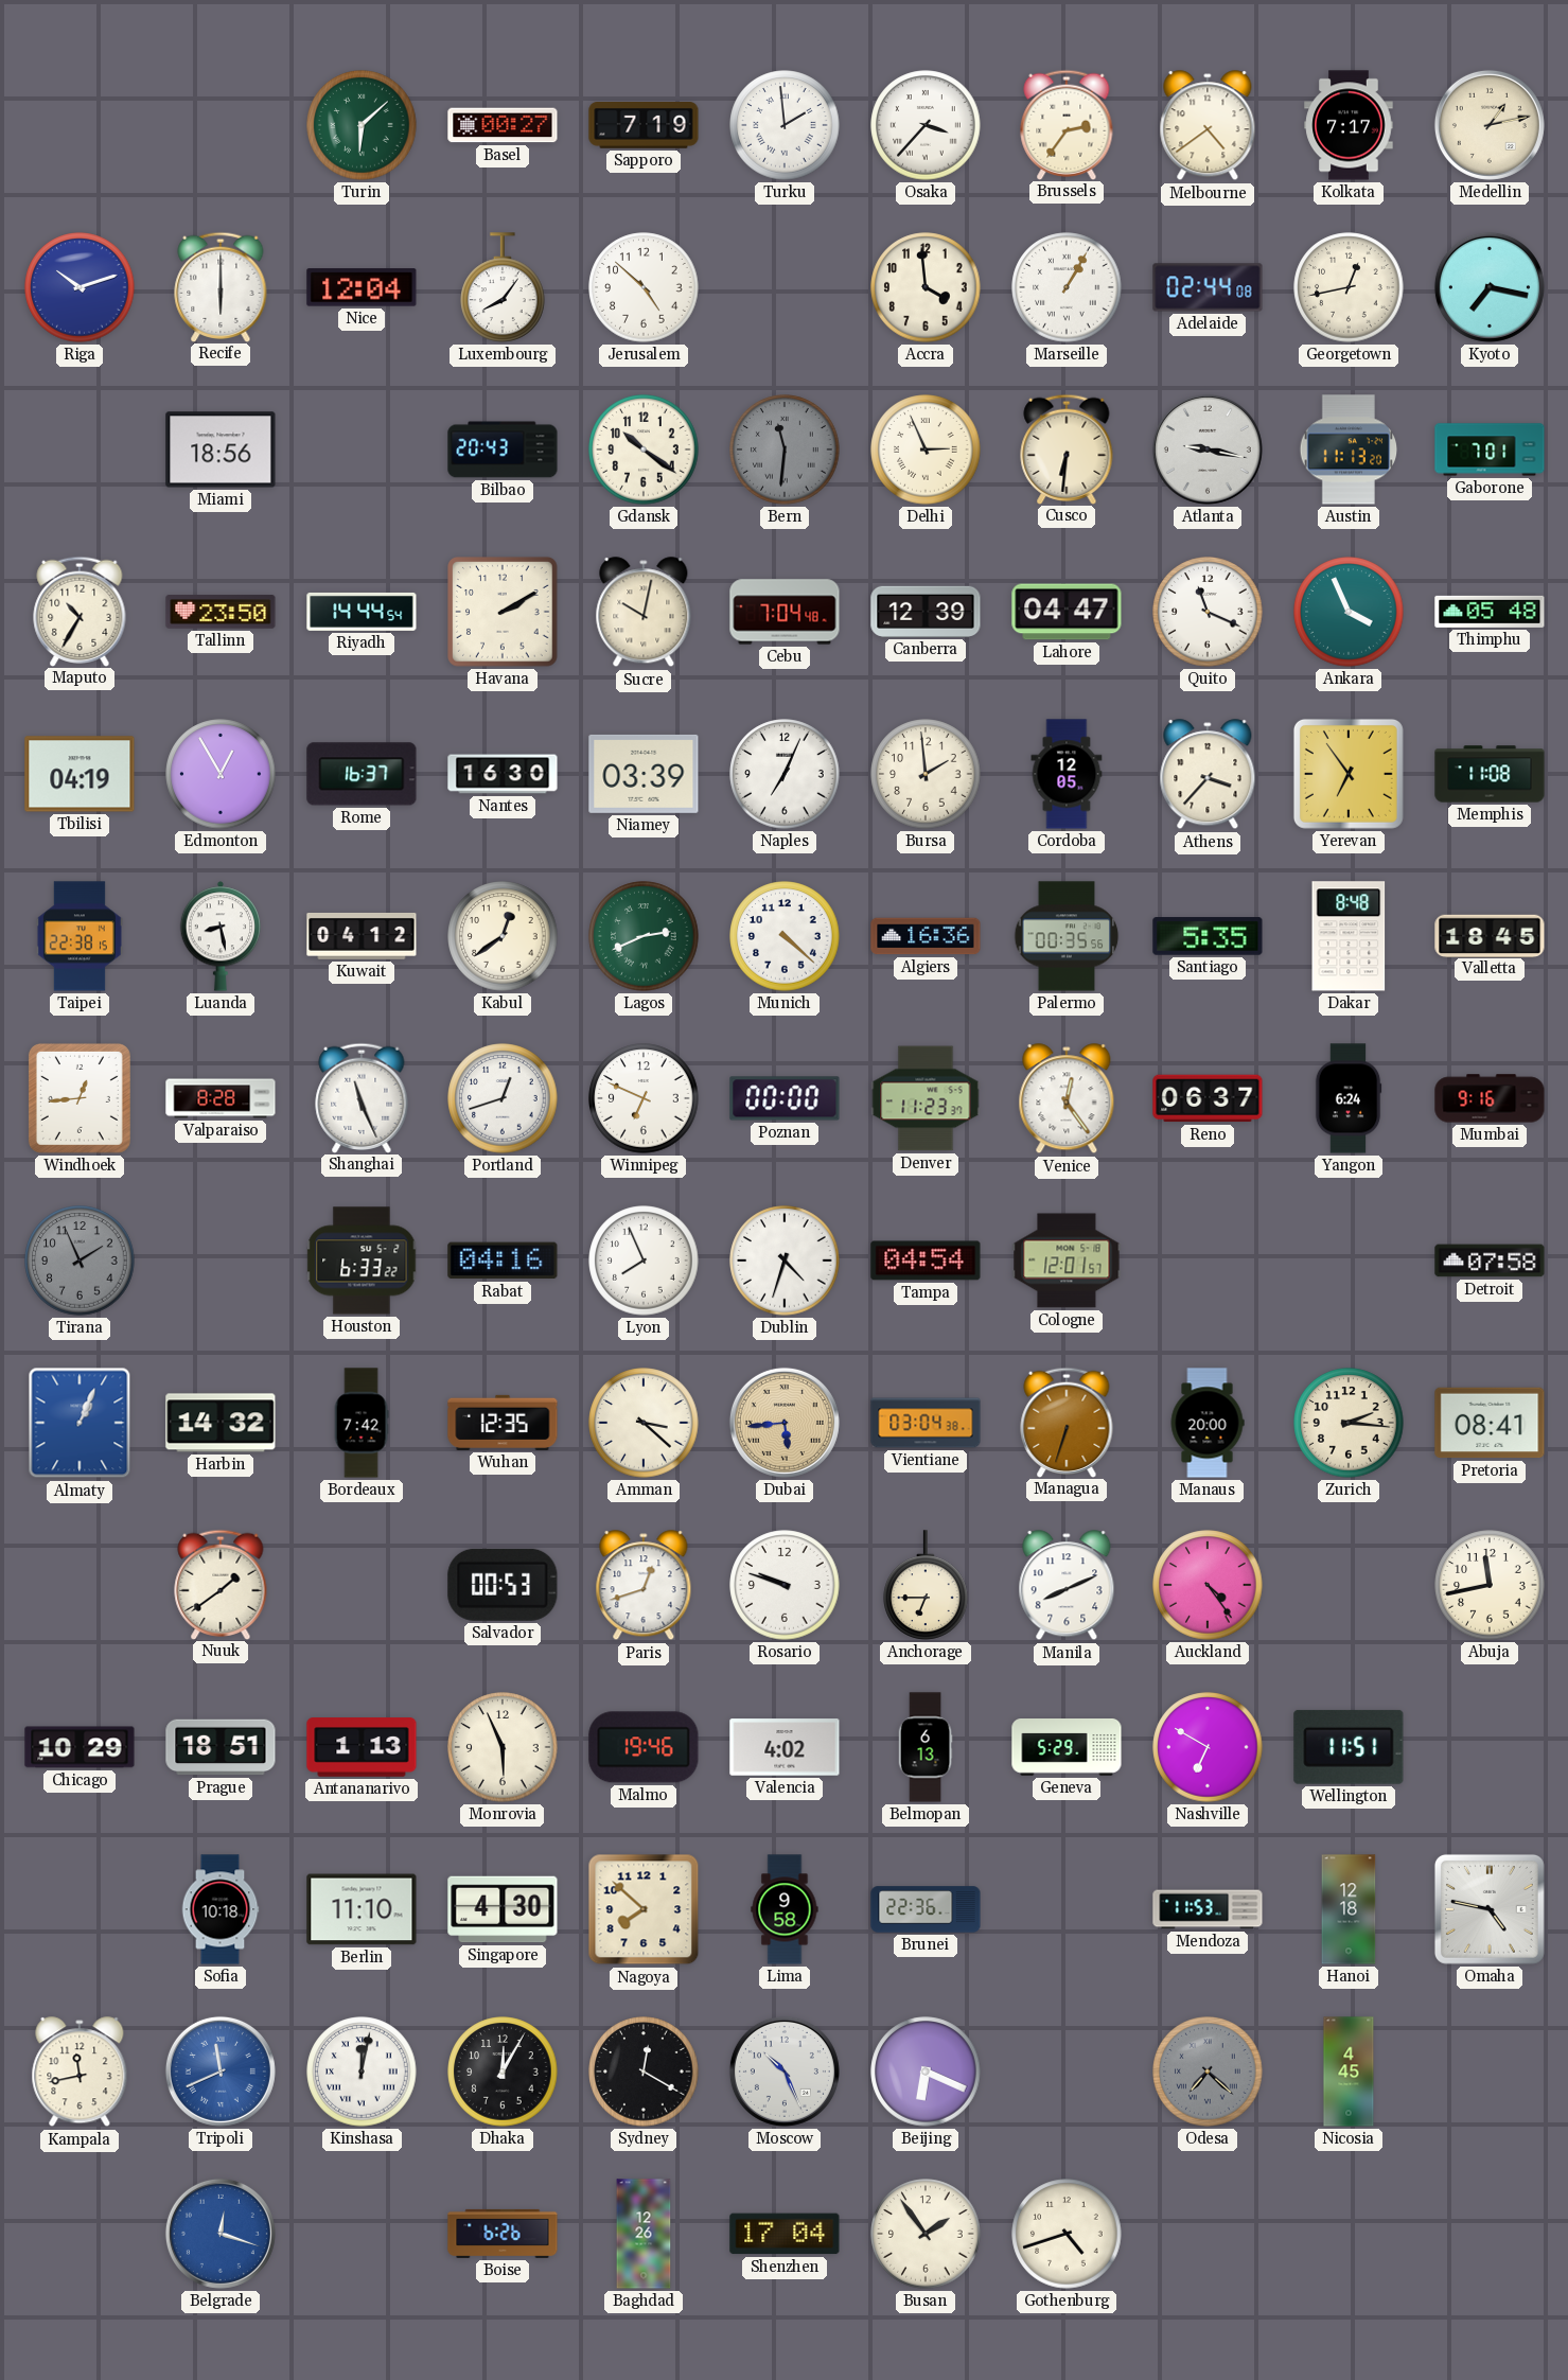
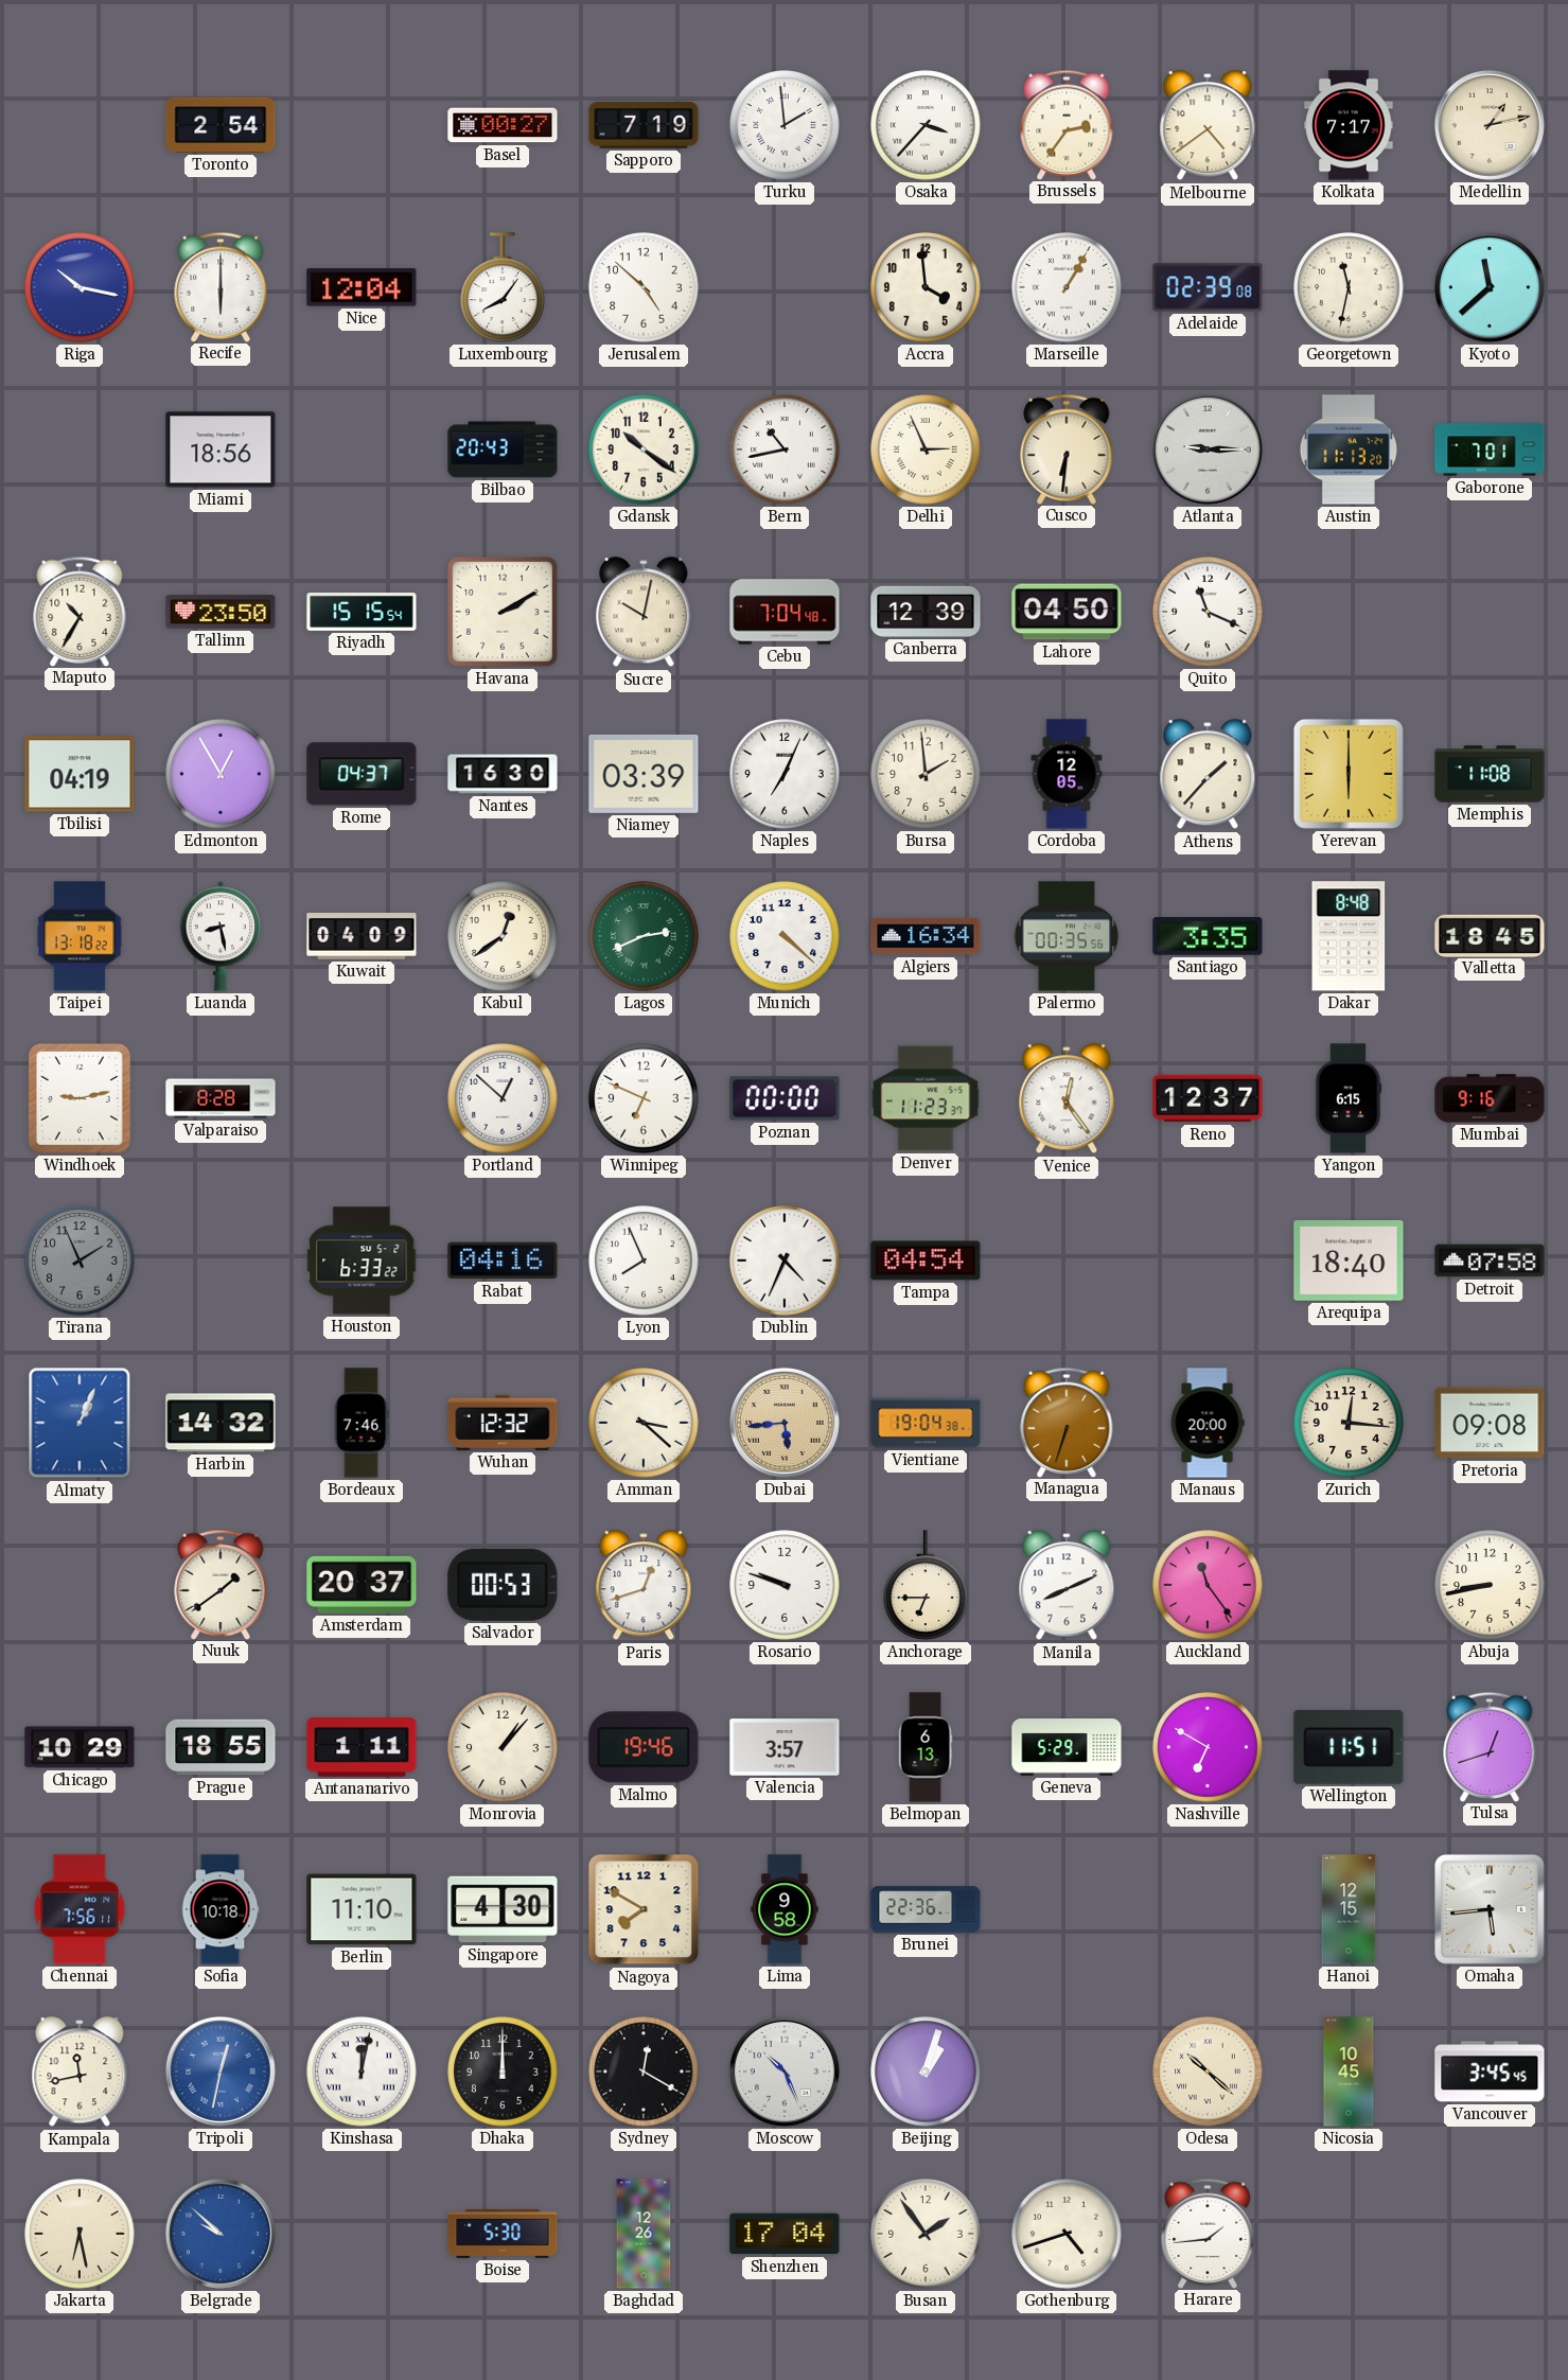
Toronto: none -> 2:54 (221, 125)
Turin: 6:08 -> none (362, 125)
Riga: 10:12 -> 10:17 (80, 287)
Adelaide: 02:44 -> 02:39 (1208, 287)
Georgetown: 12:43 -> 11:32 (1349, 287)
Kyoto: 7:17 -> 11:38 (1490, 287)
Bern: 11:31 -> 10:43 (785, 449)
Bern dial: grey -> white (785, 449)
Atlanta: 9:17 -> 9:15 (1208, 449)
Riyadh: 14:44 -> 15:15 (362, 612)
Lahore: 04:47 -> 04:50 (1067, 612)
Ankara: 3:56 -> none (1349, 612)
Thimphu: 05:48 -> none (1490, 612)
Rome: 16:37 -> 04:37 (362, 774)
Athens: 3:37 -> 1:37 (1208, 775)
Yerevan: 6:54 -> 6:00 (1349, 774)
Taipei: 22:38 -> 13:18 (80, 936)
Kuwait: 04:12 -> 04:09 (362, 936)
Algiers: 16:36 -> 16:34 (926, 936)
Santiago: 5:35 -> 3:35 (1208, 936)
Windhoek: 12:44 -> 9:13 (80, 1098)
Shanghai: 11:26 -> none (362, 1097)
Portland: 12:42 -> 12:52 (503, 1098)
Reno: 06:37 -> 12:37 (1208, 1098)
Yangon: 6:24 -> 6:15 (1349, 1098)
Dublin: 4:33 -> 4:34 (785, 1260)
Cologne: 12:01 -> none (1067, 1260)
Arequipa: none -> 18:40 (1349, 1262)
Bordeaux: 7:42 -> 7:46 (362, 1423)
Wuhan: 12:35 -> 12:32 (503, 1423)
Vientiane: 03:04 -> 19:04 (926, 1423)
Zurich: 2:16 -> 12:16 (1349, 1423)
Pretoria: 08:41 -> 09:08 (1490, 1423)
Amsterdam: none -> 20:37 (362, 1585)
Auckland: 4:24 -> 11:24 (1208, 1585)
Abuja: 11:43 -> 8:43 (1490, 1585)
Prague: 18:51 -> 18:55 (221, 1747)
Antananarivo: 1:13 -> 1:11 (362, 1747)
Monrovia: 5:56 -> 1:07 (503, 1747)
Valencia: 4:02 -> 3:57 (785, 1747)
Tulsa: none -> 12:42 (1490, 1746)
Chennai: none -> 7:56 (80, 1909)
Nagoya: 7:52 -> 7:50 (644, 1909)
Mendoza: 11:53 -> none (1208, 1909)
Hanoi: 12:18 -> 12:15 (1349, 1909)
Omaha: 4:47 -> 5:44 (1490, 1909)
Tripoli: 11:41 -> 12:32 (221, 2072)
Dhaka: 12:05 -> 12:00 (503, 2072)
Beijing: 6:19 -> 1:03 (926, 2072)
Odesa: 7:22 -> 10:22 (1208, 2072)
Odesa dial: grey -> cream (1208, 2072)
Nicosia: 4:45 -> 10:45 (1349, 2072)
Vancouver: none -> 3:45 (1490, 2072)
Jakarta: none -> 6:28 (80, 2234)
Belgrade: 12:18 -> 9:52 (221, 2234)
Boise: 6:26 -> 5:30 (503, 2234)
Harare: none -> 1:44 (1208, 2233)
